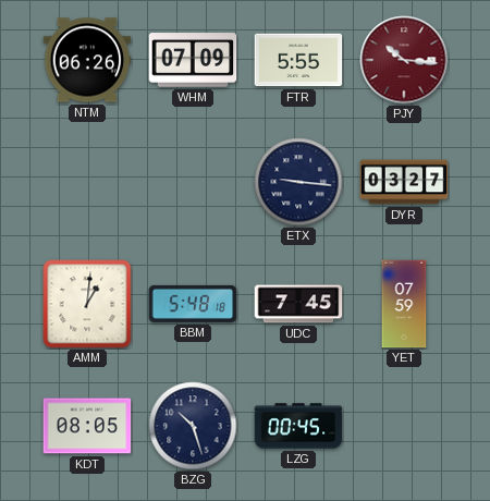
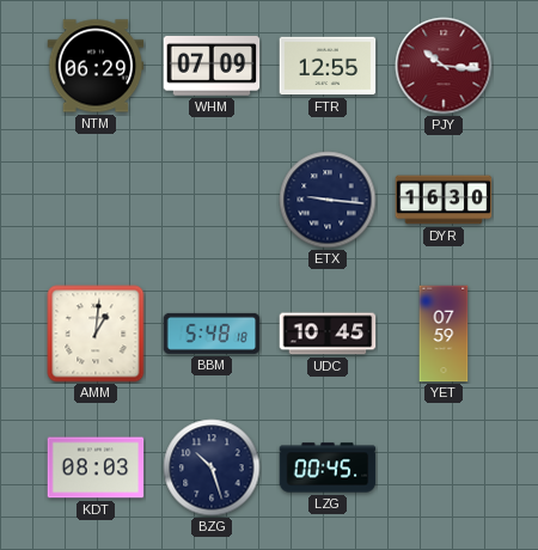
NTM: 06:26 -> 06:29 (96, 66)
FTR: 5:55 -> 12:55 (328, 66)
DYR: 03:27 -> 16:30 (444, 200)
UDC: 7:45 -> 10:45 (328, 334)
KDT: 08:05 -> 08:03 (96, 467)
